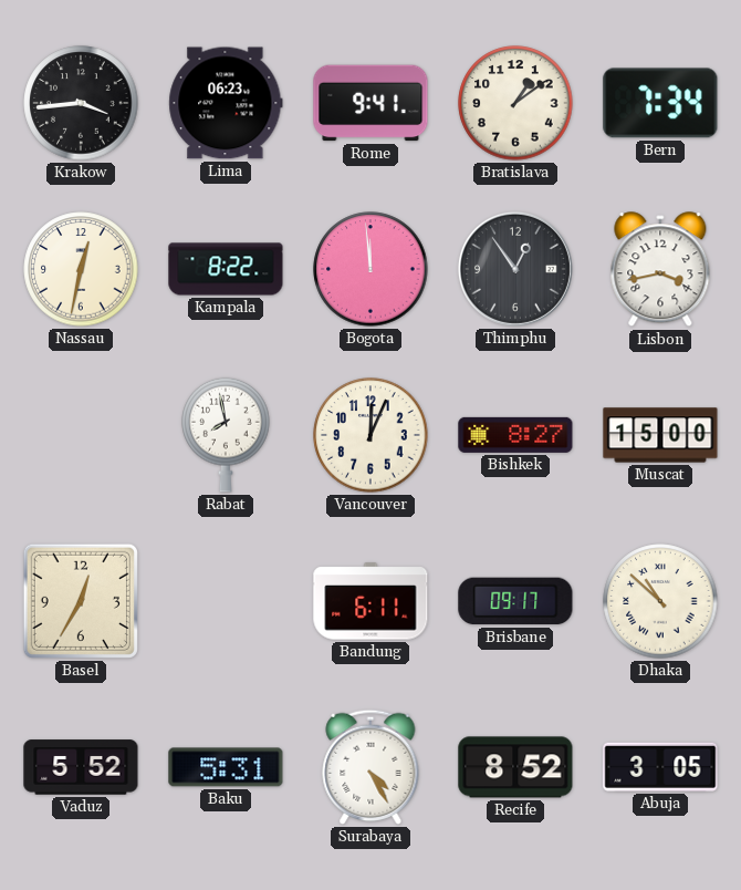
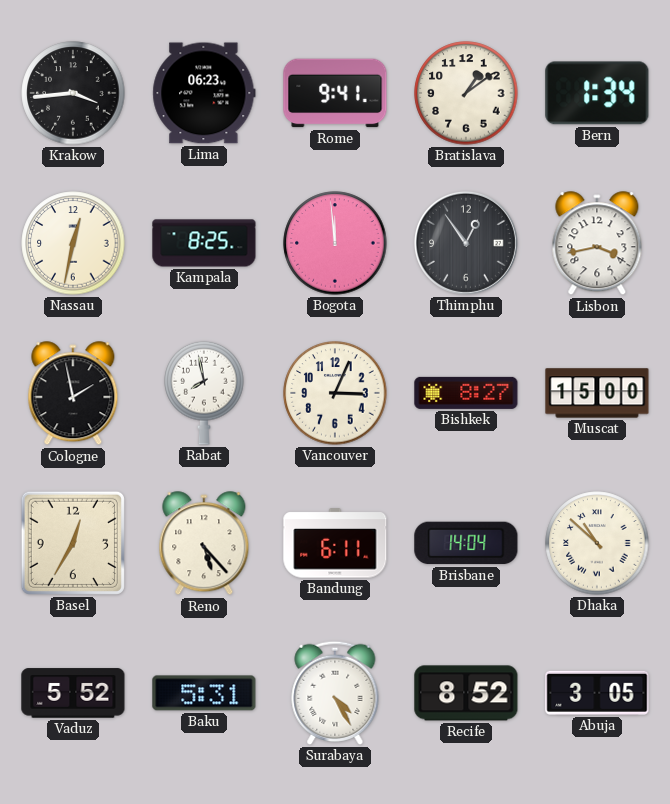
Bern: 7:34 -> 1:34 (597, 93)
Kampala: 8:22 -> 8:25 (204, 243)
Cologne: none -> 1:58 (73, 394)
Vancouver: 12:04 -> 3:04 (335, 393)
Reno: none -> 5:23 (204, 544)
Brisbane: 09:17 -> 14:04 (466, 543)
